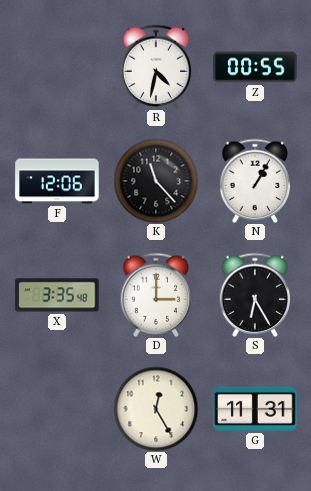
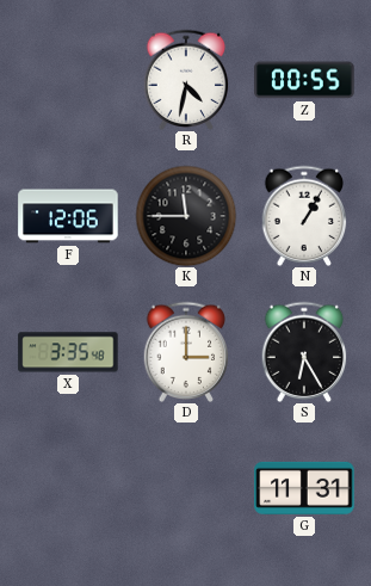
K: 11:23 -> 11:45 (186, 216)
W: 12:25 -> none (156, 409)
